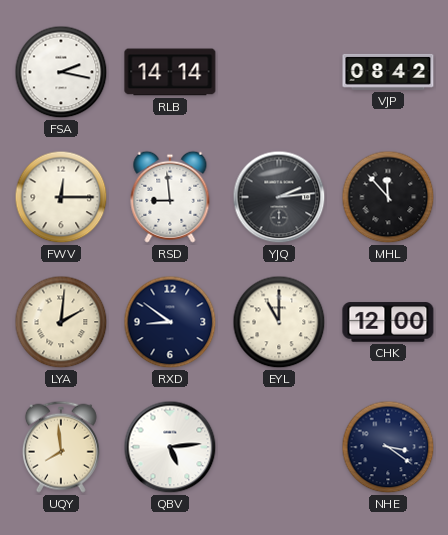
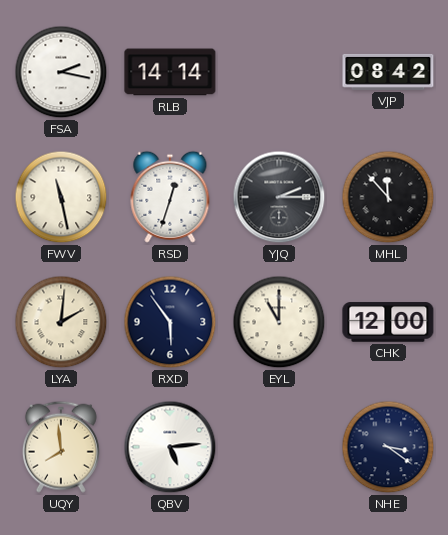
FWV: 12:15 -> 11:28 (61, 197)
RSD: 8:59 -> 12:33 (170, 197)
YJQ: 2:14 -> 2:15 (279, 197)
RXD: 8:51 -> 5:54 (170, 322)
